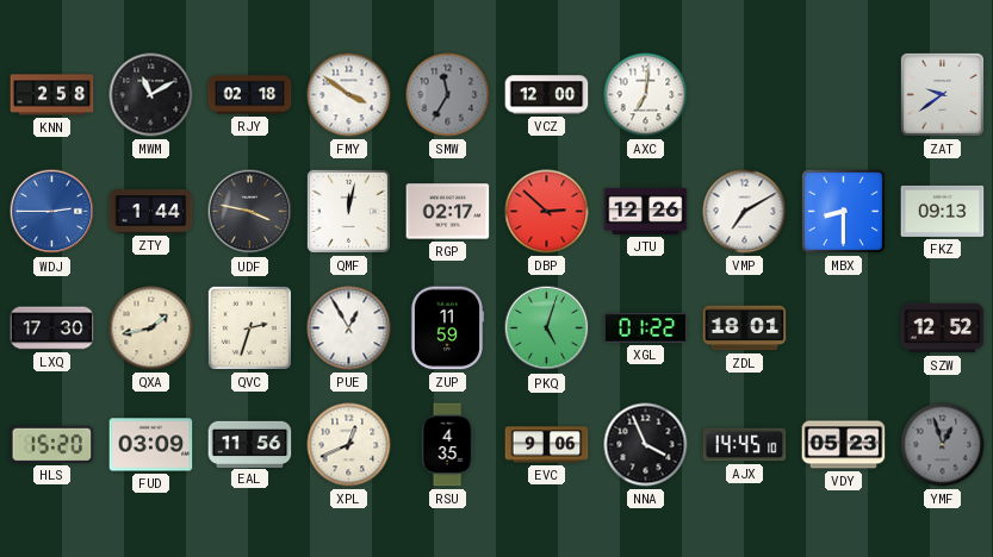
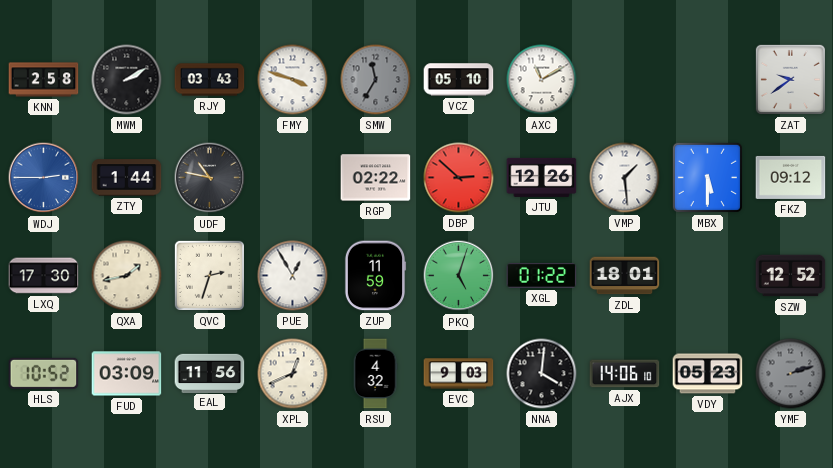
MWM: 11:10 -> 2:10 (127, 80)
RJY: 02:18 -> 03:43 (210, 80)
FMY: 3:51 -> 3:48 (293, 80)
VCZ: 12:00 -> 05:10 (459, 80)
AXC: 7:01 -> 11:10 (542, 80)
UDF: 3:47 -> 10:47 (210, 178)
QMF: 12:02 -> none (348, 211)
RGP: 02:17 -> 02:22 (376, 178)
VMP: 7:10 -> 1:29 (625, 178)
MBX: 8:30 -> 5:30 (707, 177)
FKZ: 09:13 -> 09:12 (791, 177)
HLS: 15:20 -> 10:52 (44, 373)
RSU: 4:35 -> 4:32 (375, 374)
EVC: 9:06 -> 9:03 (459, 374)
NNA: 3:56 -> 4:01 (542, 374)
AJX: 14:45 -> 14:06 (625, 374)
YMF: 12:57 -> 2:12 (791, 374)
